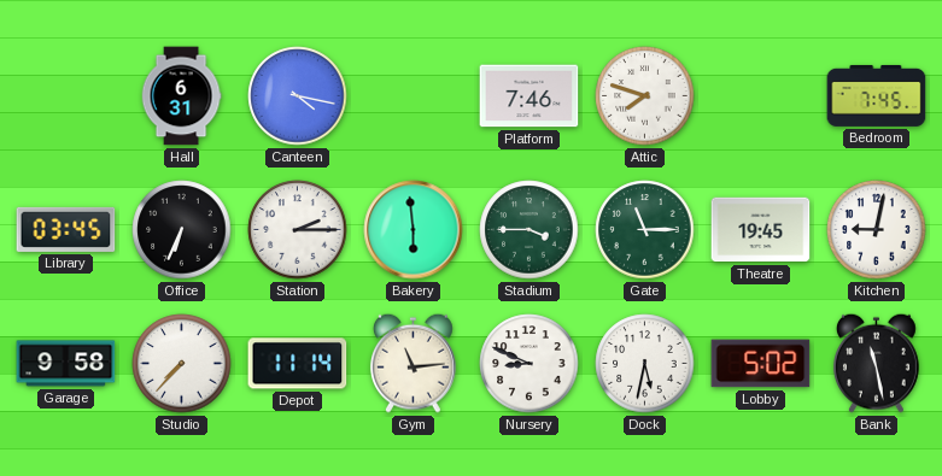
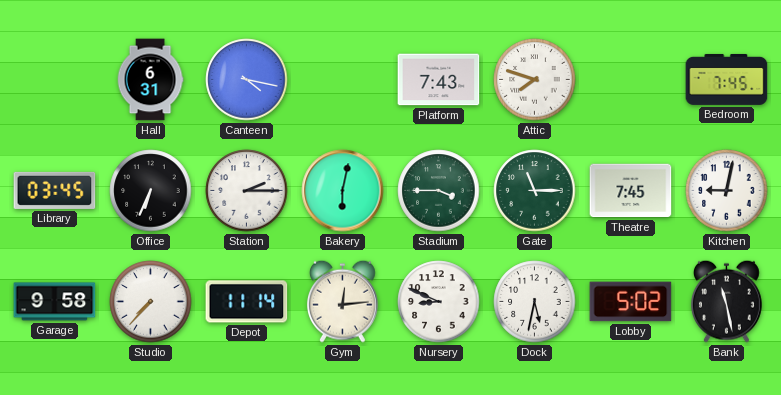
Platform: 7:46 -> 7:43 (439, 80)
Bakery: 5:59 -> 6:02 (343, 191)
Theatre: 19:45 -> 7:45 (631, 191)
Gym: 11:14 -> 12:14 (342, 301)
